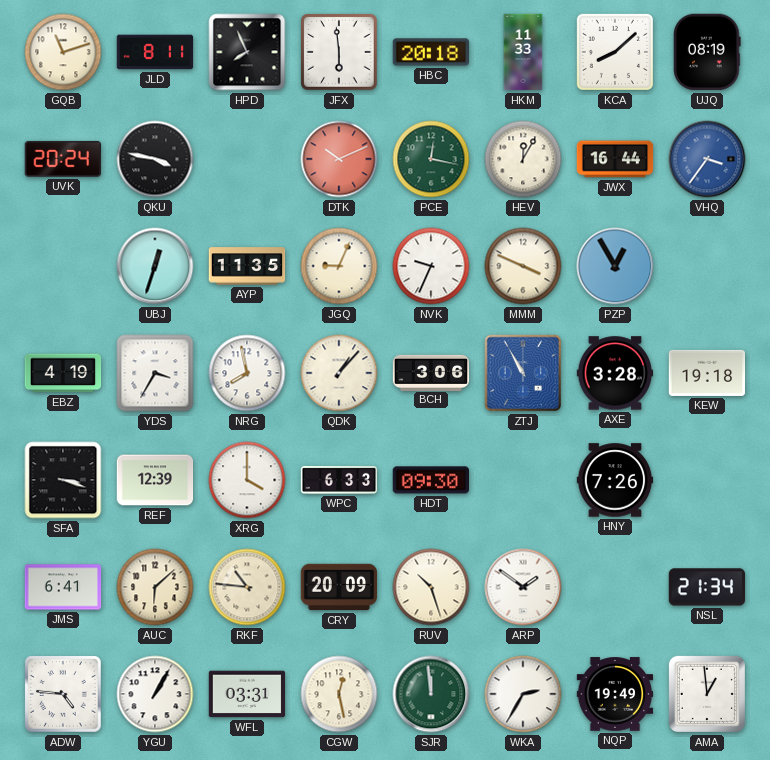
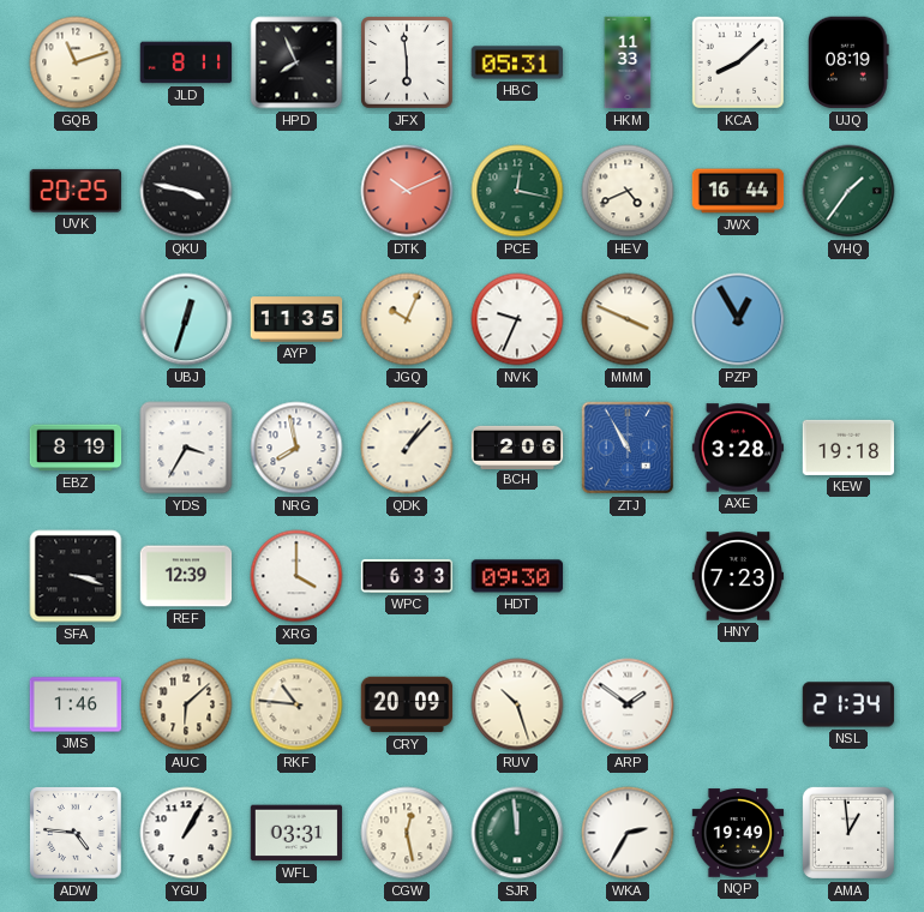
HBC: 20:18 -> 05:31 (517, 62)
UVK: 20:24 -> 20:25 (74, 191)
HEV: 12:05 -> 4:41 (628, 191)
VHQ: 3:36 -> 1:36 (848, 191)
VHQ dial: blue -> green (848, 191)
JGQ: 9:04 -> 10:04 (407, 319)
EBZ: 4:19 -> 8:19 (76, 448)
BCH: 3:06 -> 2:06 (517, 446)
HNY: 7:26 -> 7:23 (738, 576)
JMS: 6:41 -> 1:46 (76, 704)
